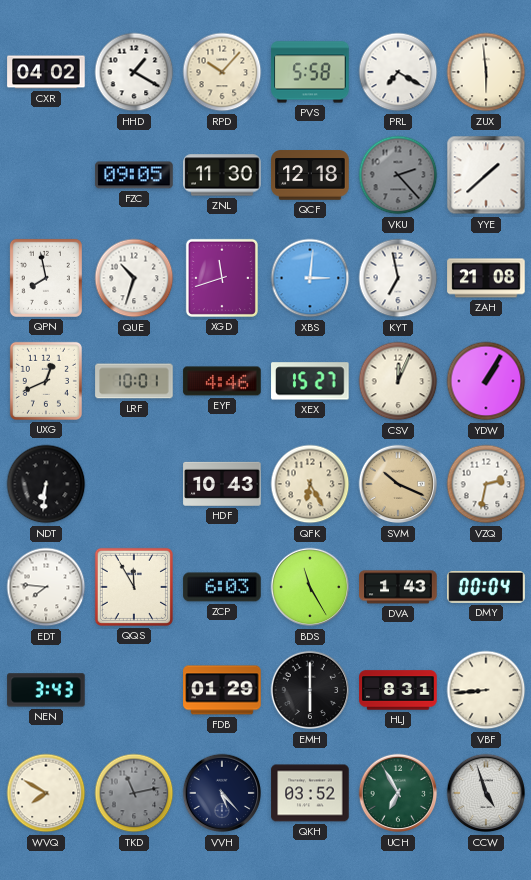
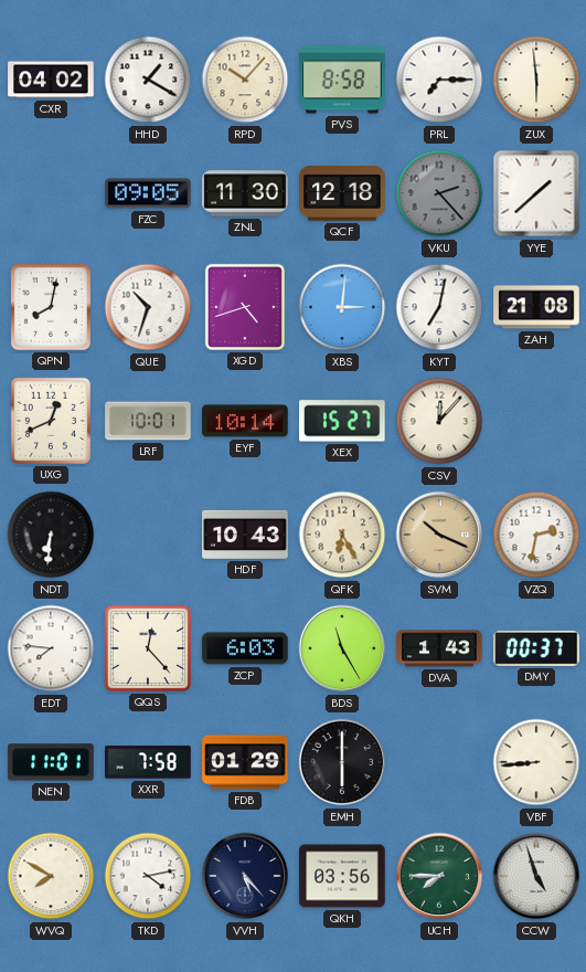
PVS: 5:58 -> 8:58 (342, 80)
PRL: 7:20 -> 7:15 (439, 80)
QPN: 7:58 -> 8:02 (51, 307)
XGD: 11:42 -> 4:42 (245, 307)
KYT: 6:58 -> 7:02 (439, 307)
EYF: 4:46 -> 10:14 (245, 421)
CSV: 12:04 -> 12:07 (439, 421)
YDW: 1:05 -> none (486, 381)
QQS: 11:55 -> 12:23 (148, 648)
DMY: 00:04 -> 00:37 (536, 648)
NEN: 3:43 -> 11:01 (51, 762)
XXR: none -> 7:58 (148, 762)
HLJ: 8:31 -> none (398, 690)
TKD: 11:13 -> 4:13 (148, 876)
TKD dial: grey -> white (148, 876)
QKH: 03:52 -> 03:56 (342, 876)
UCH: 6:55 -> 7:45 (439, 876)
